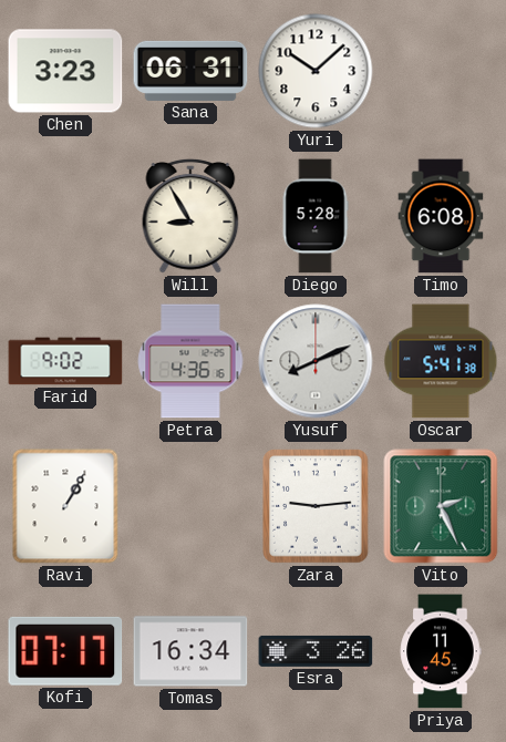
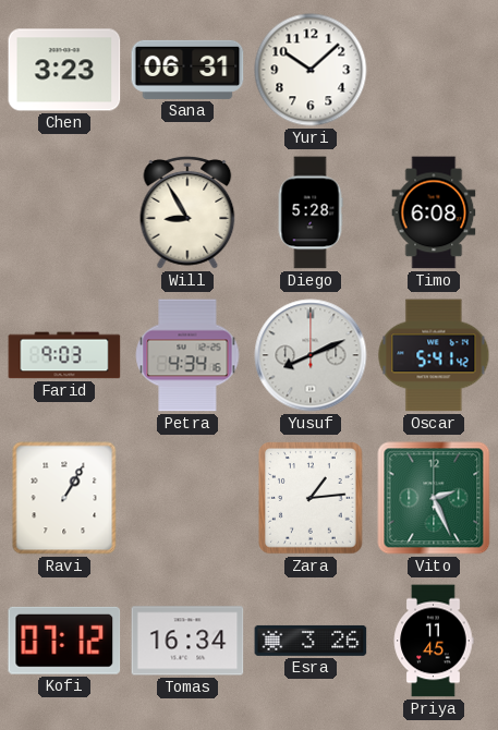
Farid: 9:02 -> 9:03 (64, 355)
Petra: 4:36 -> 4:34 (187, 355)
Oscar: 5:41:38 -> 5:41:42 (434, 355)
Zara: 9:14 -> 1:14 (311, 498)
Kofi: 07:17 -> 07:12 (64, 641)
